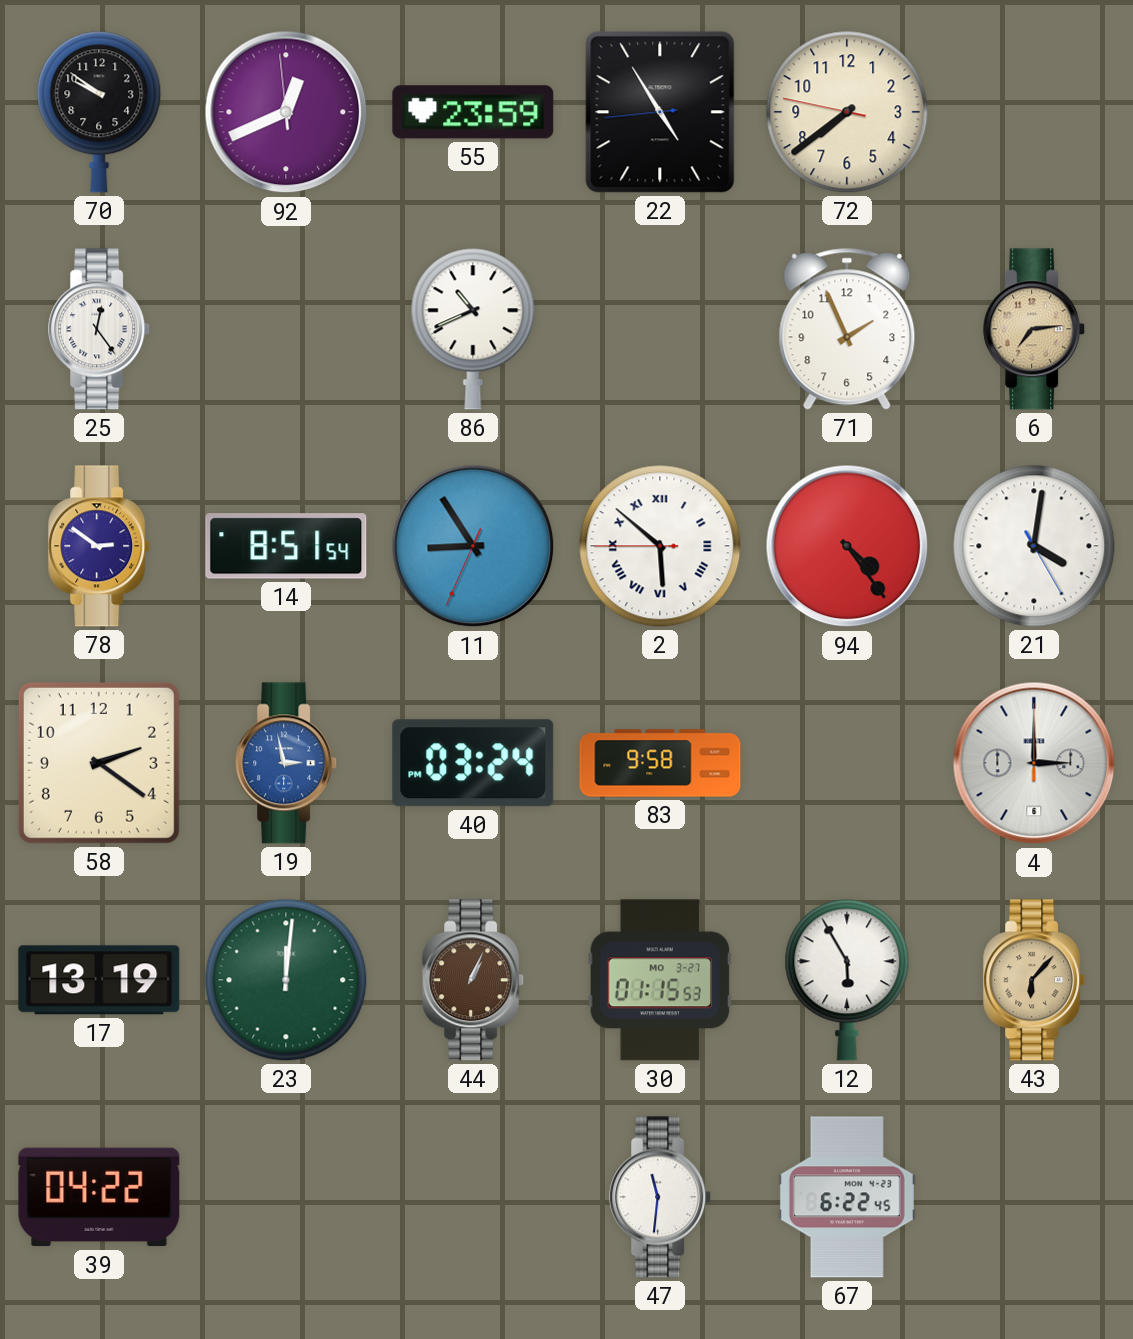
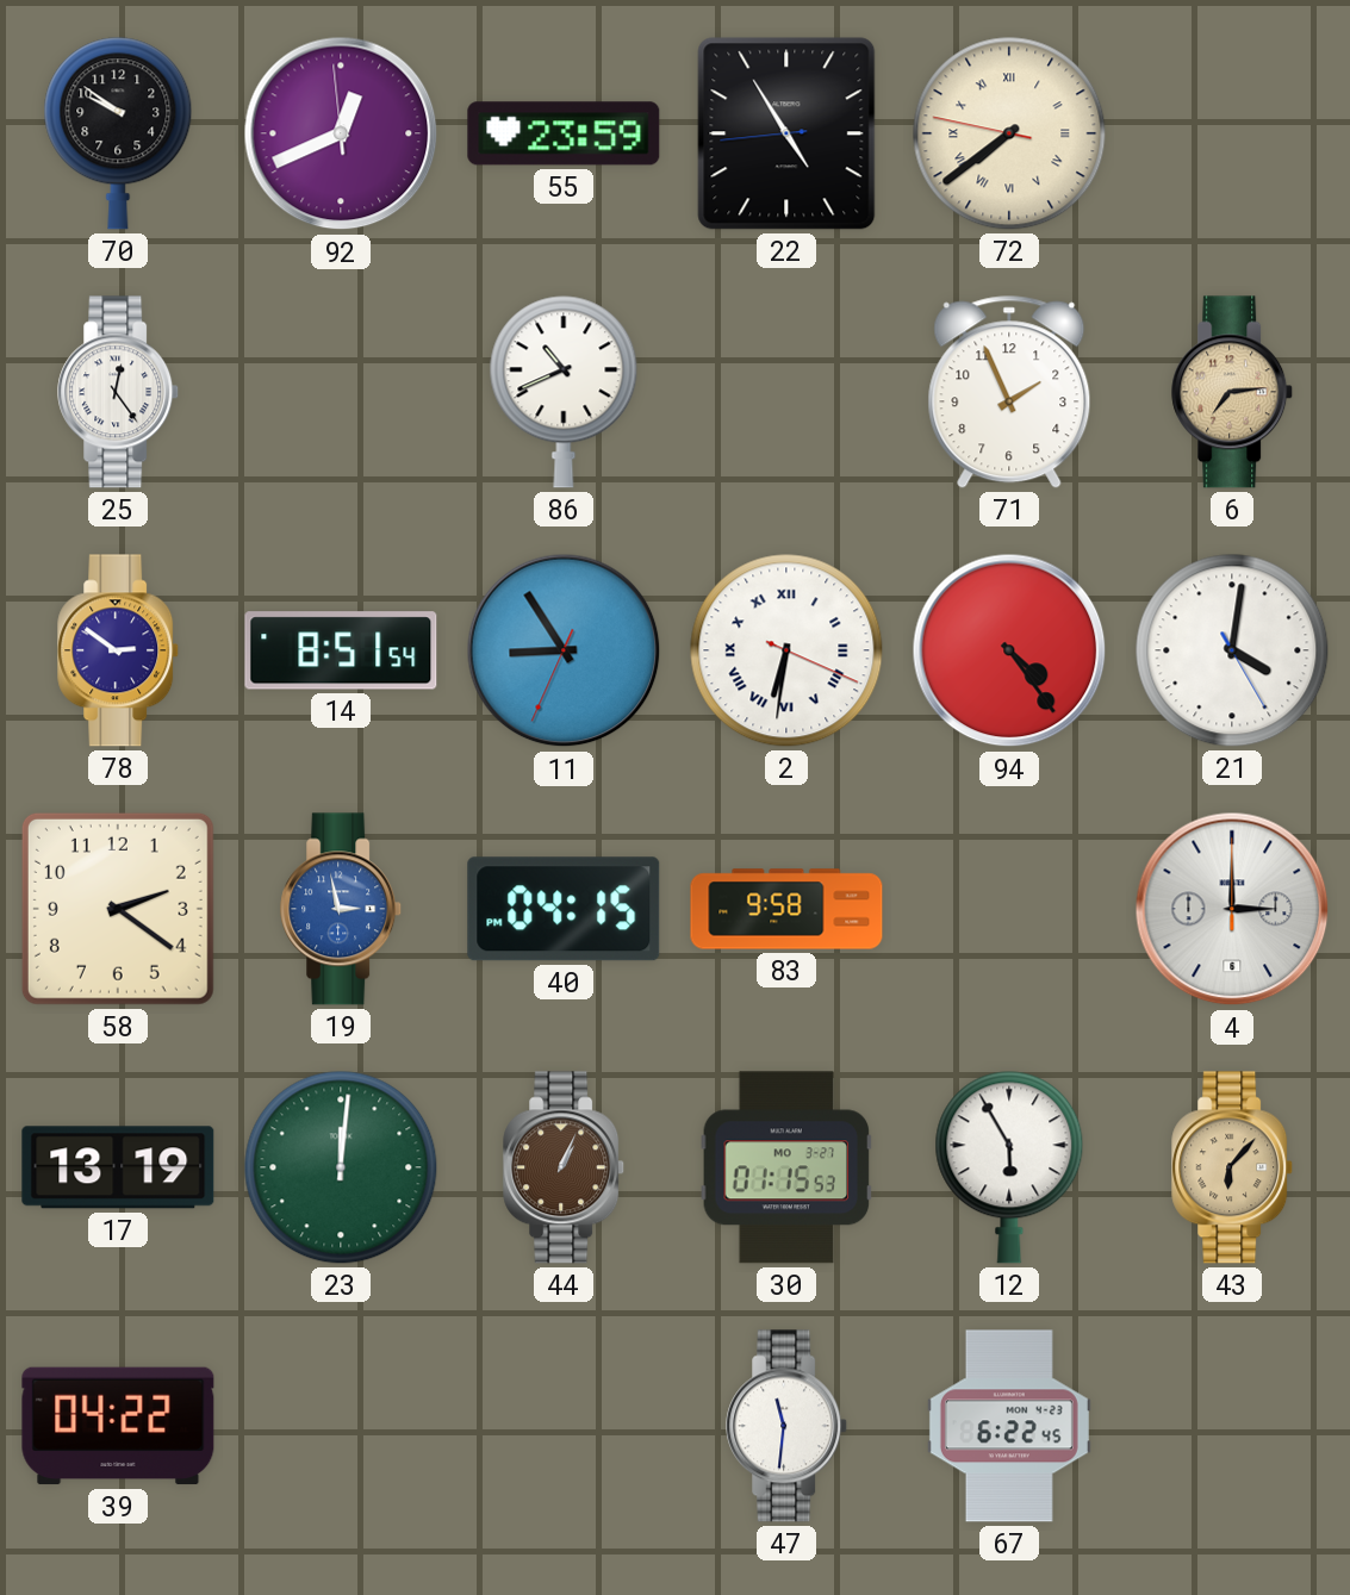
72 numerals: Arabic -> Roman (1009, 133)
2: 5:51 -> 6:31 (786, 650)
40: 03:24 -> 04:15 (564, 909)
